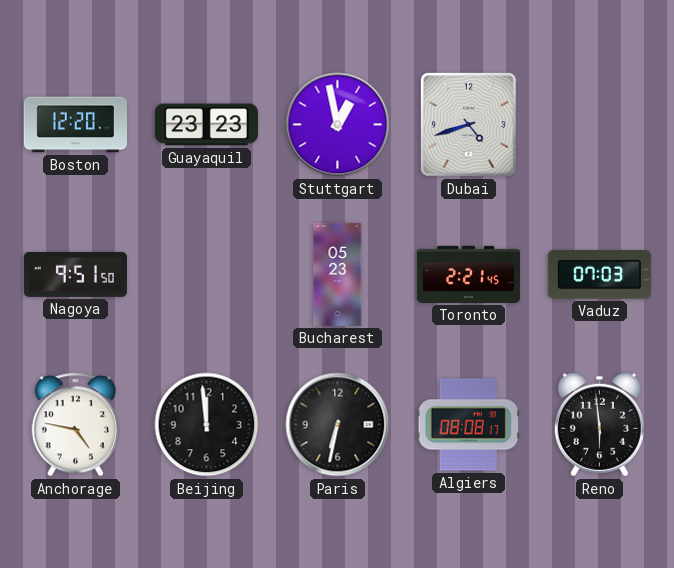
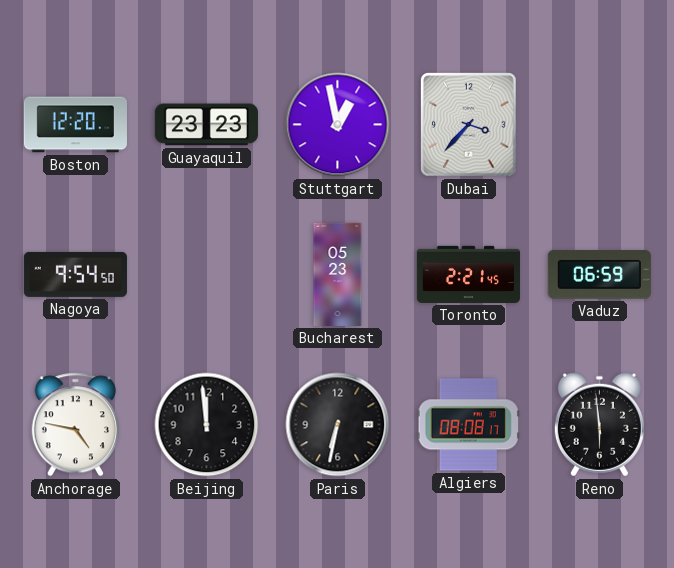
Dubai: 4:42 -> 3:37 (469, 125)
Nagoya: 9:51 -> 9:54 (75, 274)
Vaduz: 07:03 -> 06:59 (599, 275)
